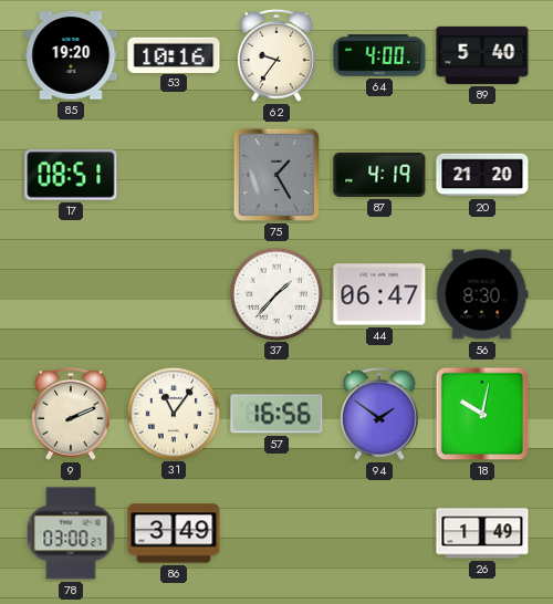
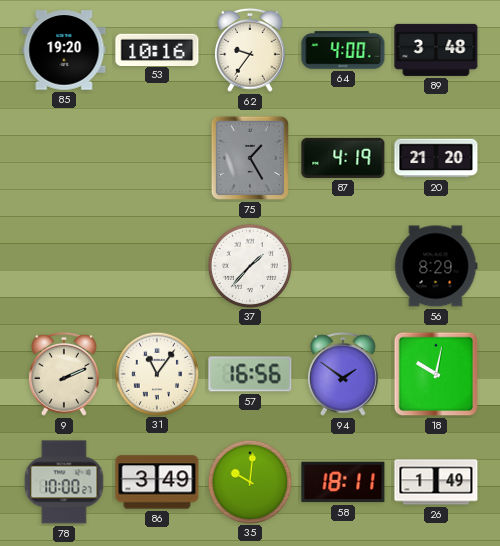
89: 5:40 -> 3:48 (436, 50)
17: 08:51 -> none (71, 175)
44: 06:47 -> none (379, 294)
56: 8:30 -> 8:29 (436, 266)
78: 03:00 -> 10:00 (64, 482)
35: none -> 10:01 (249, 481)
58: none -> 18:11 (343, 482)
